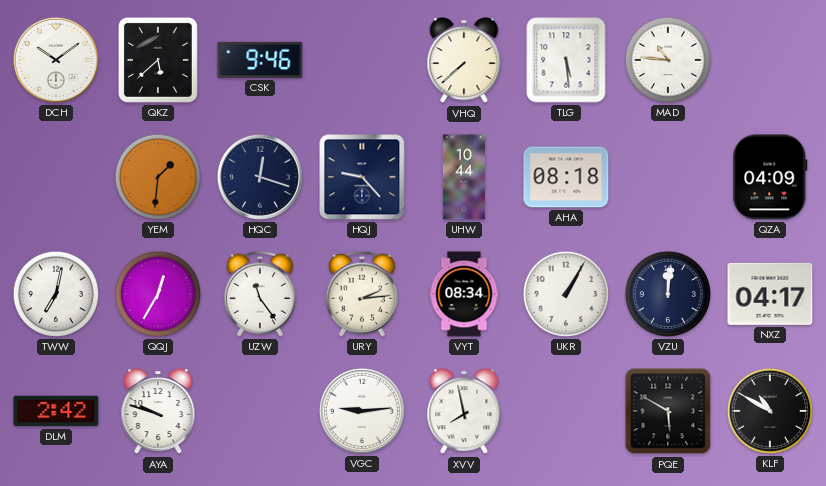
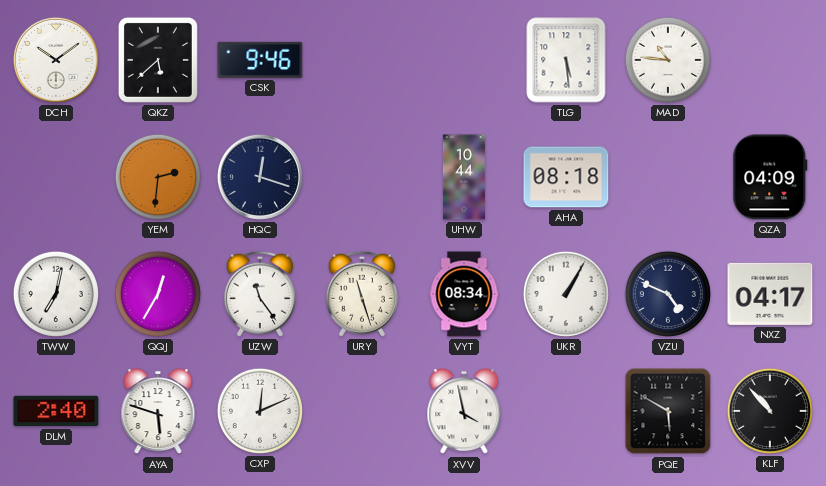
VHQ: 7:38 -> none (464, 61)
YEM: 1:31 -> 2:31 (158, 177)
HQJ: 9:23 -> none (362, 177)
URY: 2:14 -> 11:27 (362, 294)
VZU: 12:01 -> 4:49 (668, 294)
DLM: 2:42 -> 2:40 (56, 411)
AYA: 9:48 -> 5:48 (158, 412)
CXP: none -> 12:11 (260, 411)
VGC: 9:14 -> none (362, 411)
XVV: 7:58 -> 3:58 (464, 412)
KLF: 10:50 -> 10:53 (770, 411)
